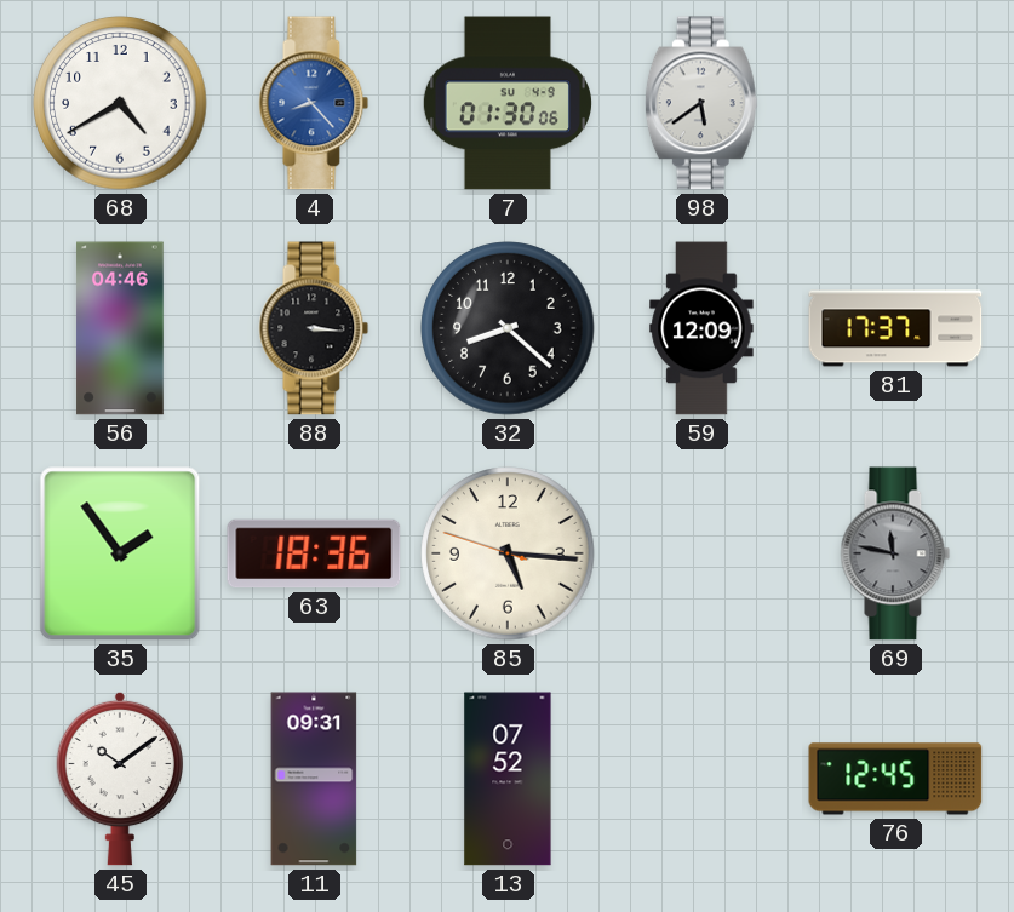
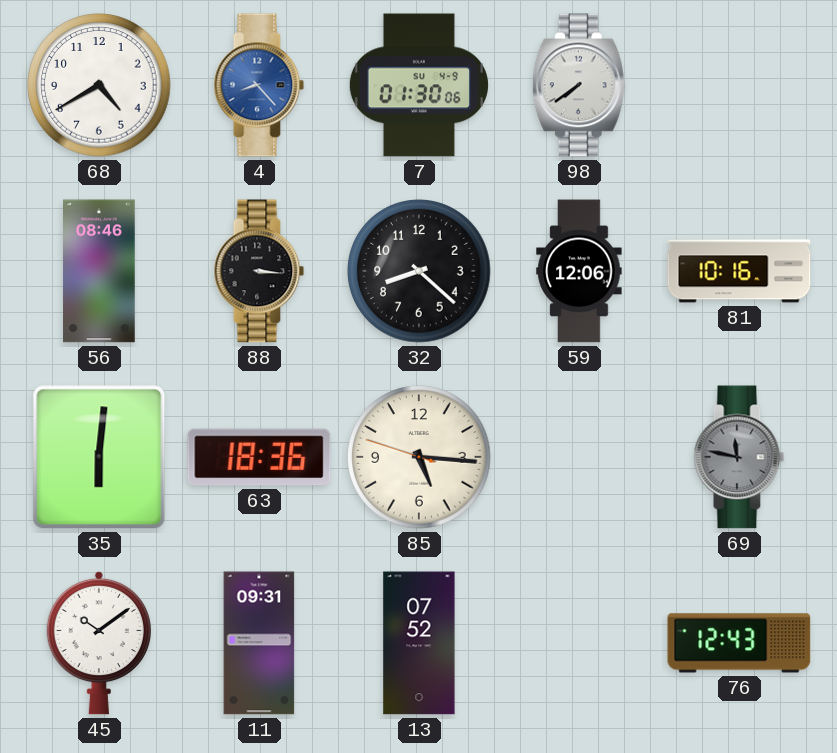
98: 5:39 -> 7:39 (579, 85)
56: 04:46 -> 08:46 (99, 271)
59: 12:09 -> 12:06 (579, 271)
81: 17:37 -> 10:16 (739, 271)
35: 1:54 -> 6:01 (99, 457)
76: 12:45 -> 12:43 (739, 643)
